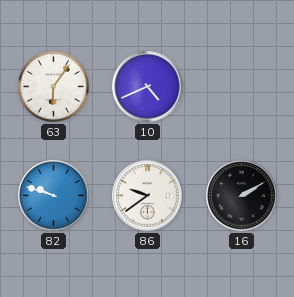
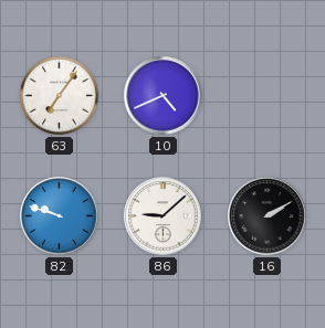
63: 6:06 -> 7:06 (59, 95)
86: 9:39 -> 9:08 (164, 216)
